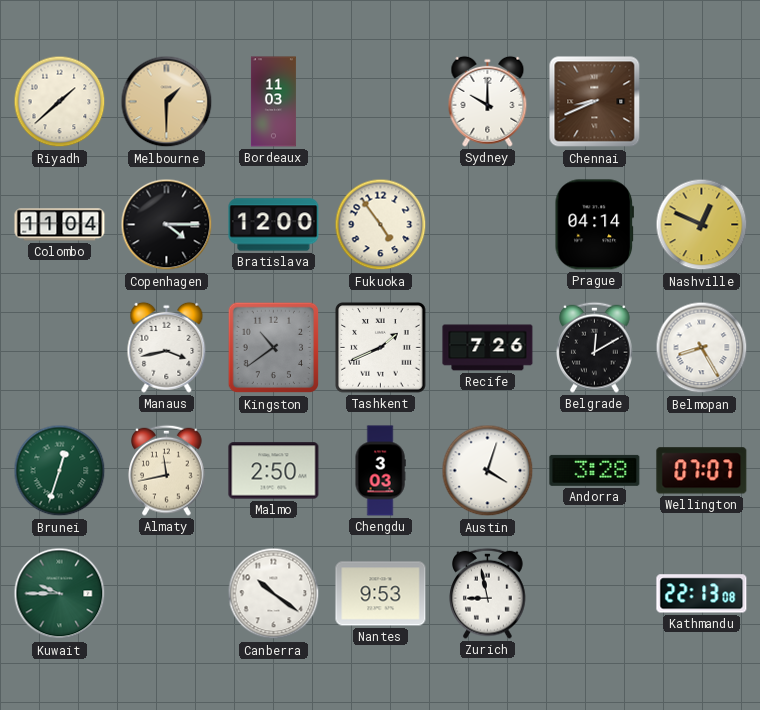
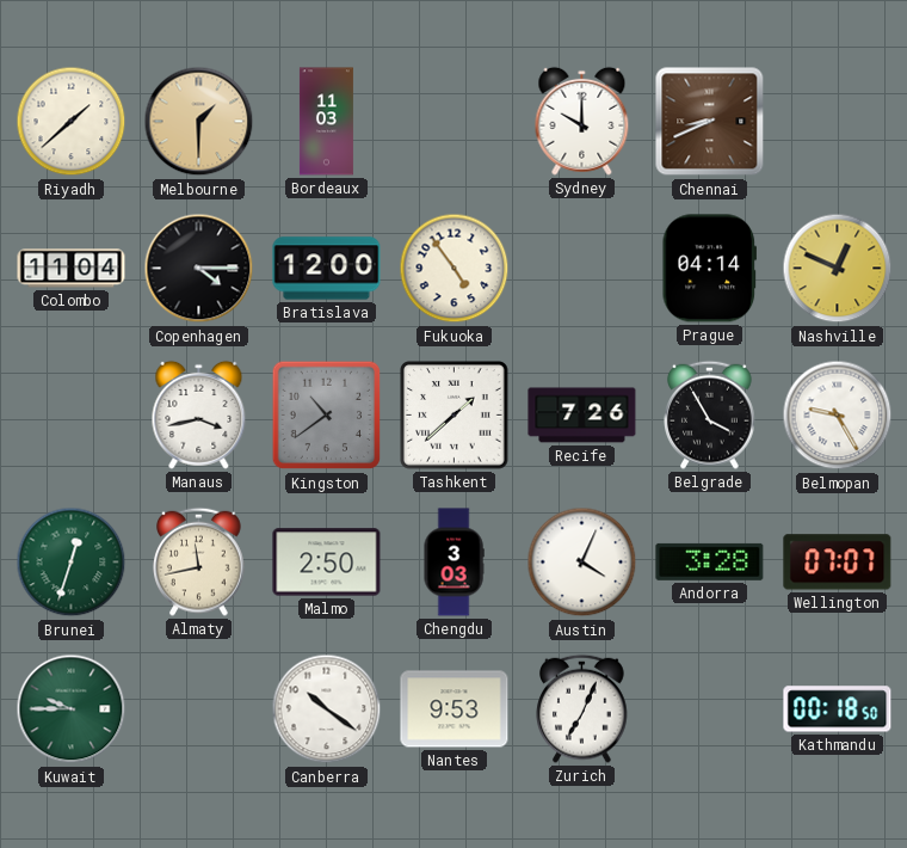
Tashkent: 1:41 -> 1:38 (455, 416)
Belgrade: 12:10 -> 3:55 (710, 414)
Belmopan: 8:25 -> 9:25 (838, 416)
Austin: 4:03 -> 4:04 (582, 563)
Zurich: 8:58 -> 7:04 (582, 708)
Kathmandu: 22:13 -> 00:18 (838, 709)
